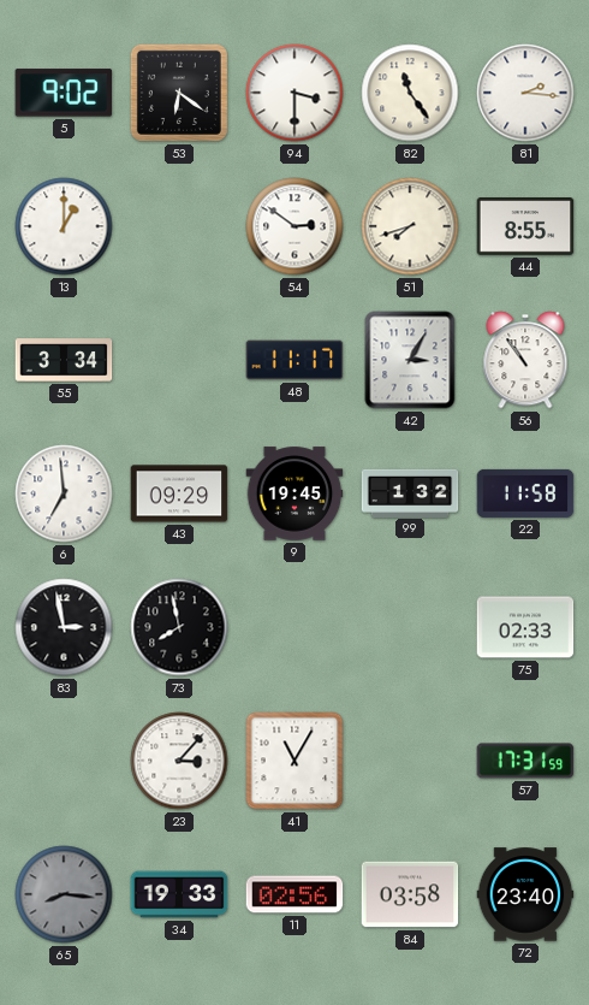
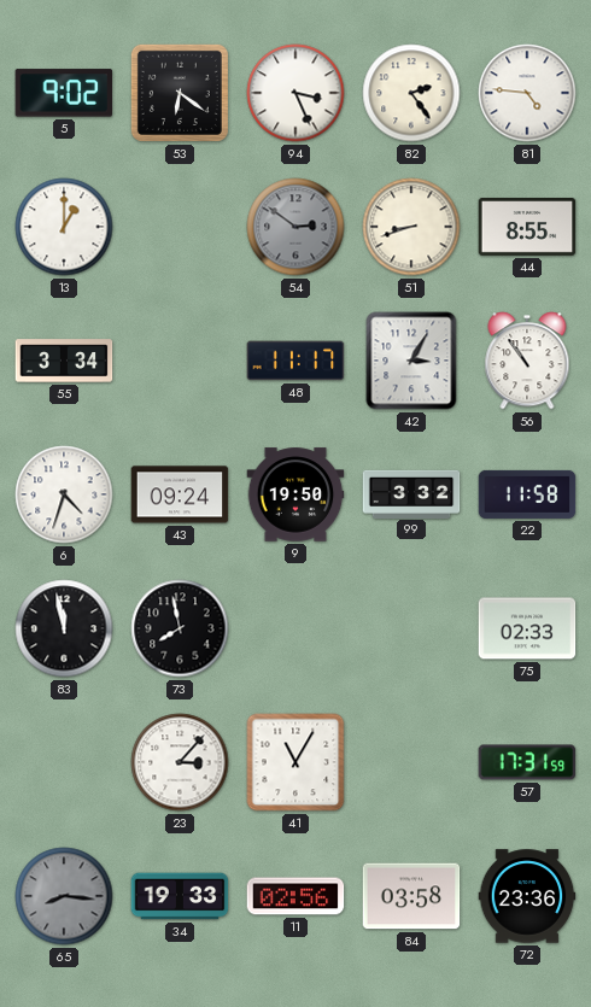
94: 3:30 -> 3:26 (295, 93)
82: 11:24 -> 2:24 (411, 93)
81: 2:16 -> 4:46 (527, 93)
54 dial: white -> grey (295, 227)
51: 7:42 -> 8:42 (411, 227)
6: 6:59 -> 4:33 (64, 494)
43: 09:29 -> 09:24 (180, 494)
9: 19:45 -> 19:50 (295, 494)
99: 1:32 -> 3:32 (411, 493)
83: 2:58 -> 11:58 (64, 628)
72: 23:40 -> 23:36 (527, 896)
